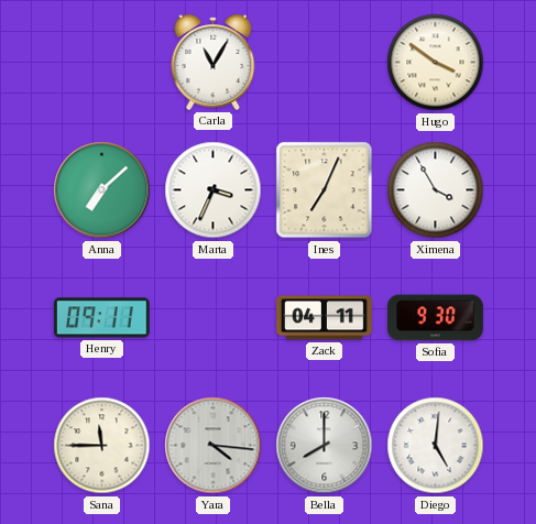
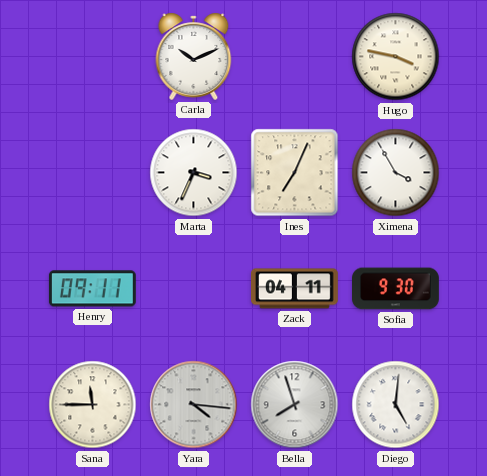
Carla: 11:05 -> 10:11 (194, 56)
Hugo: 3:51 -> 3:47 (396, 57)
Anna: 7:08 -> none (102, 190)
Bella: 8:00 -> 7:57 (295, 405)
